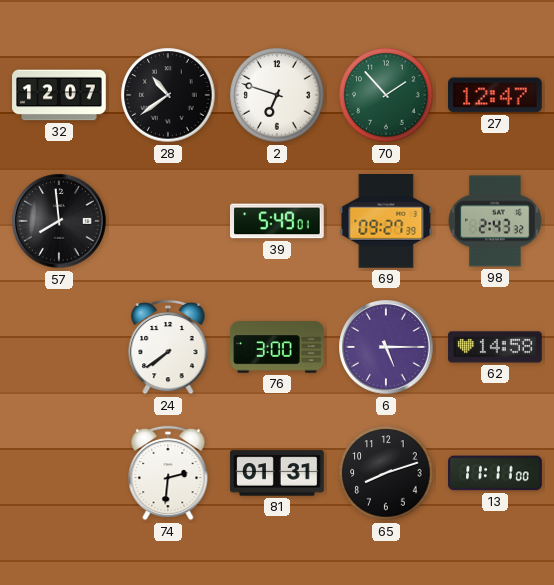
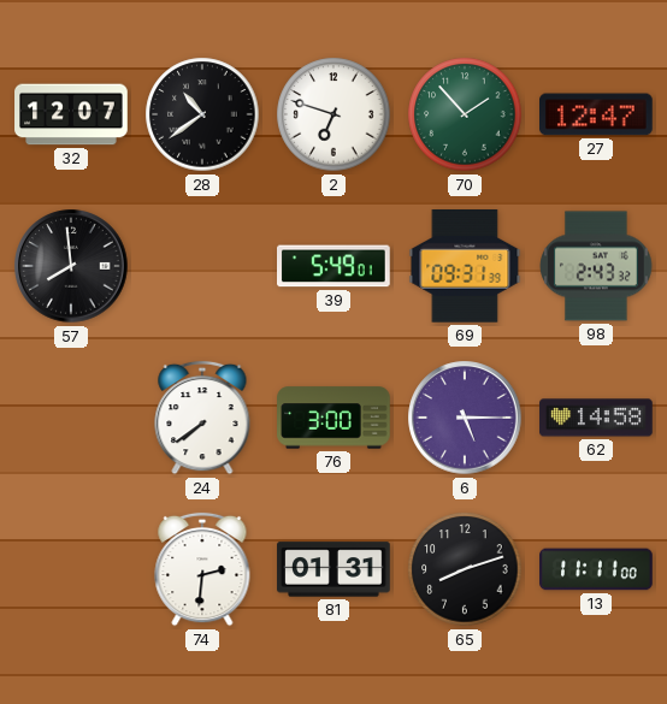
69: 09:27 -> 09:31 (465, 267)
